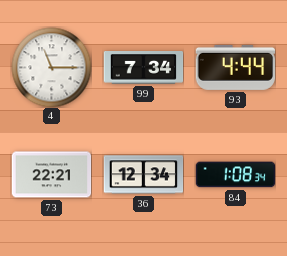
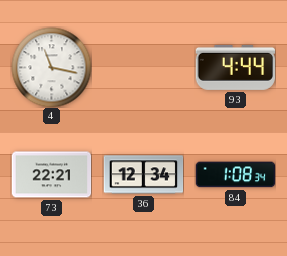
4: 11:15 -> 11:17 (51, 67)
99: 7:34 -> none (143, 68)
